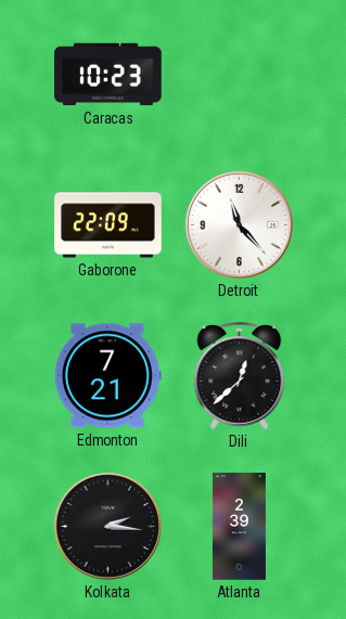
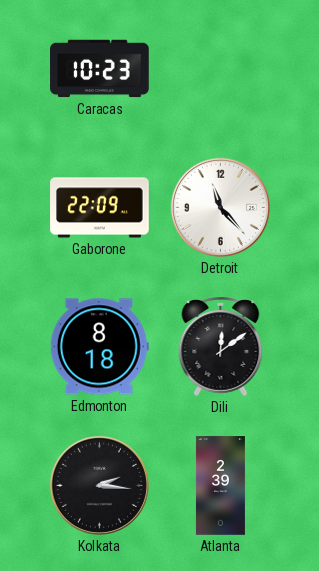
Edmonton: 7:21 -> 8:18 (99, 347)
Dili: 12:38 -> 12:09 (221, 346)
